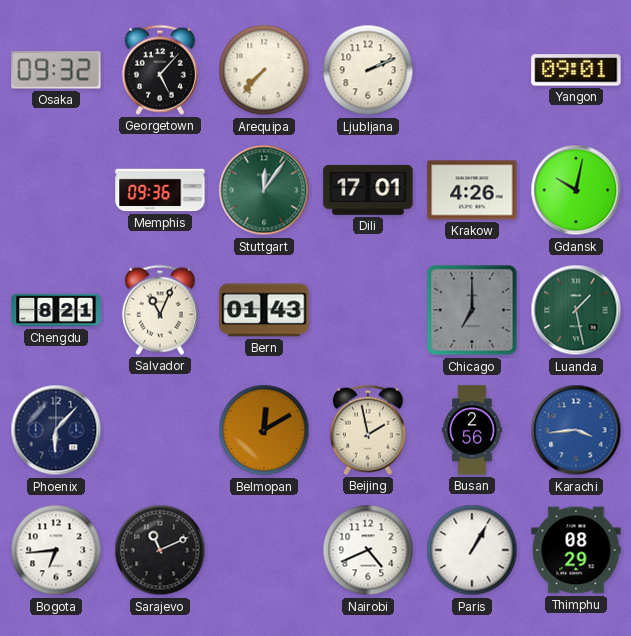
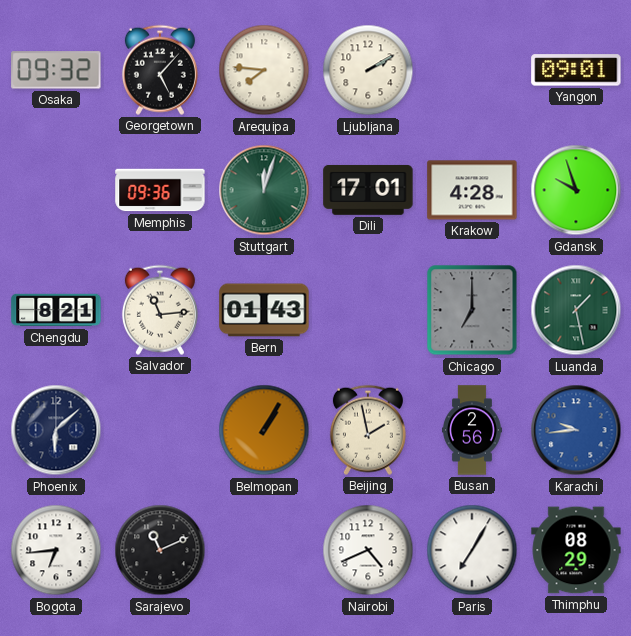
Arequipa: 7:37 -> 7:46 (264, 70)
Ljubljana: 2:11 -> 2:10 (368, 70)
Stuttgart: 12:06 -> 12:03 (264, 190)
Krakow: 4:26 -> 4:28 (472, 190)
Gdansk: 10:02 -> 9:57 (576, 190)
Salvador: 11:04 -> 11:14 (160, 310)
Phoenix: 6:07 -> 6:08 (56, 430)
Belmopan: 12:10 -> 1:05 (264, 430)
Karachi: 3:44 -> 9:44 (576, 430)
Paris: 1:05 -> 7:05 (472, 550)
